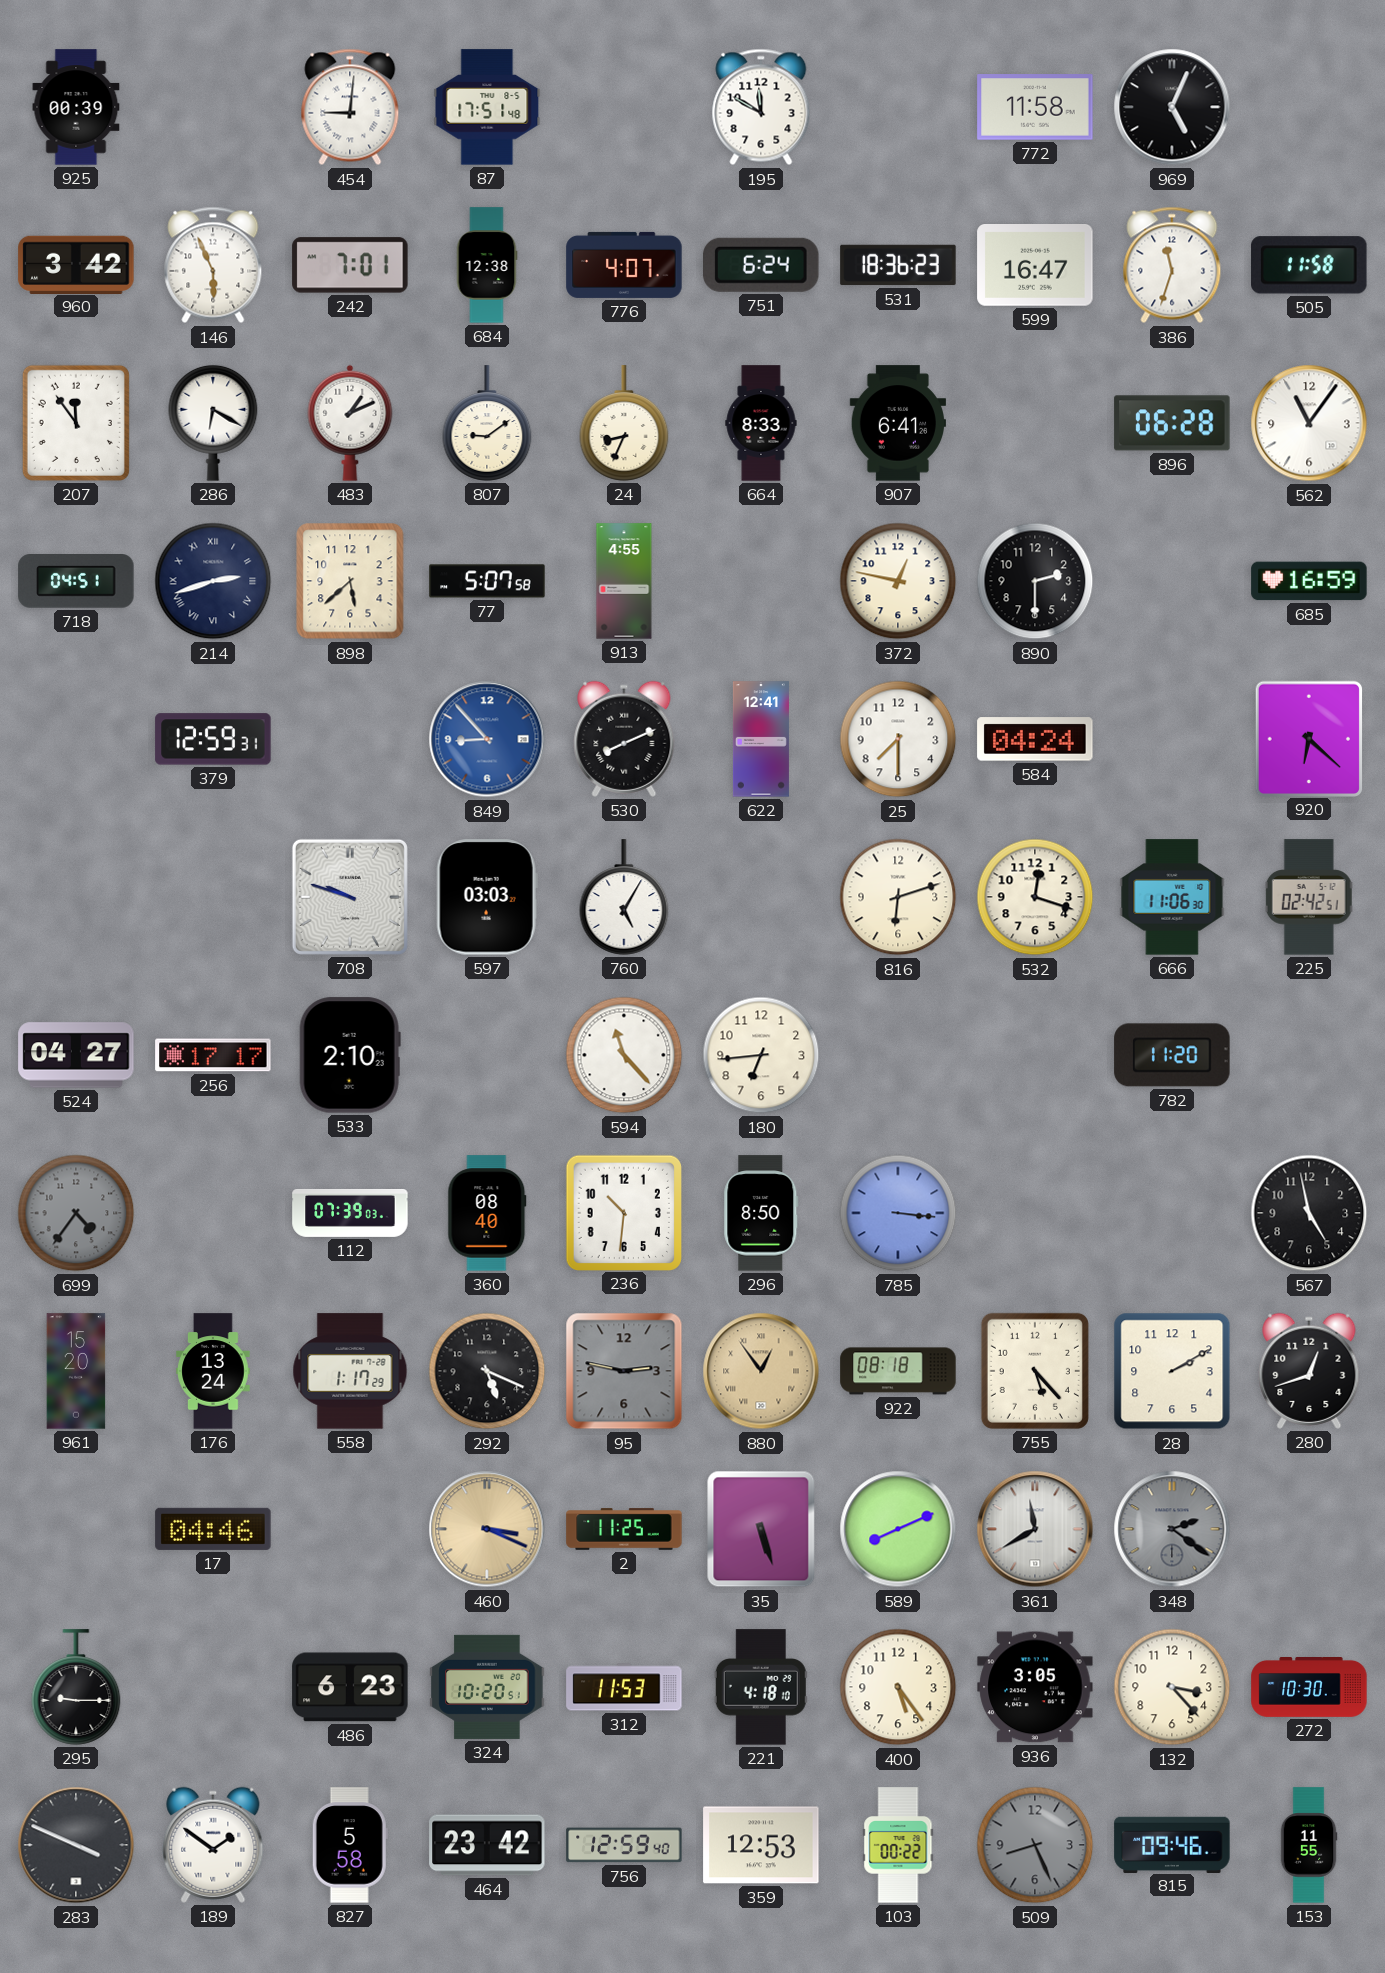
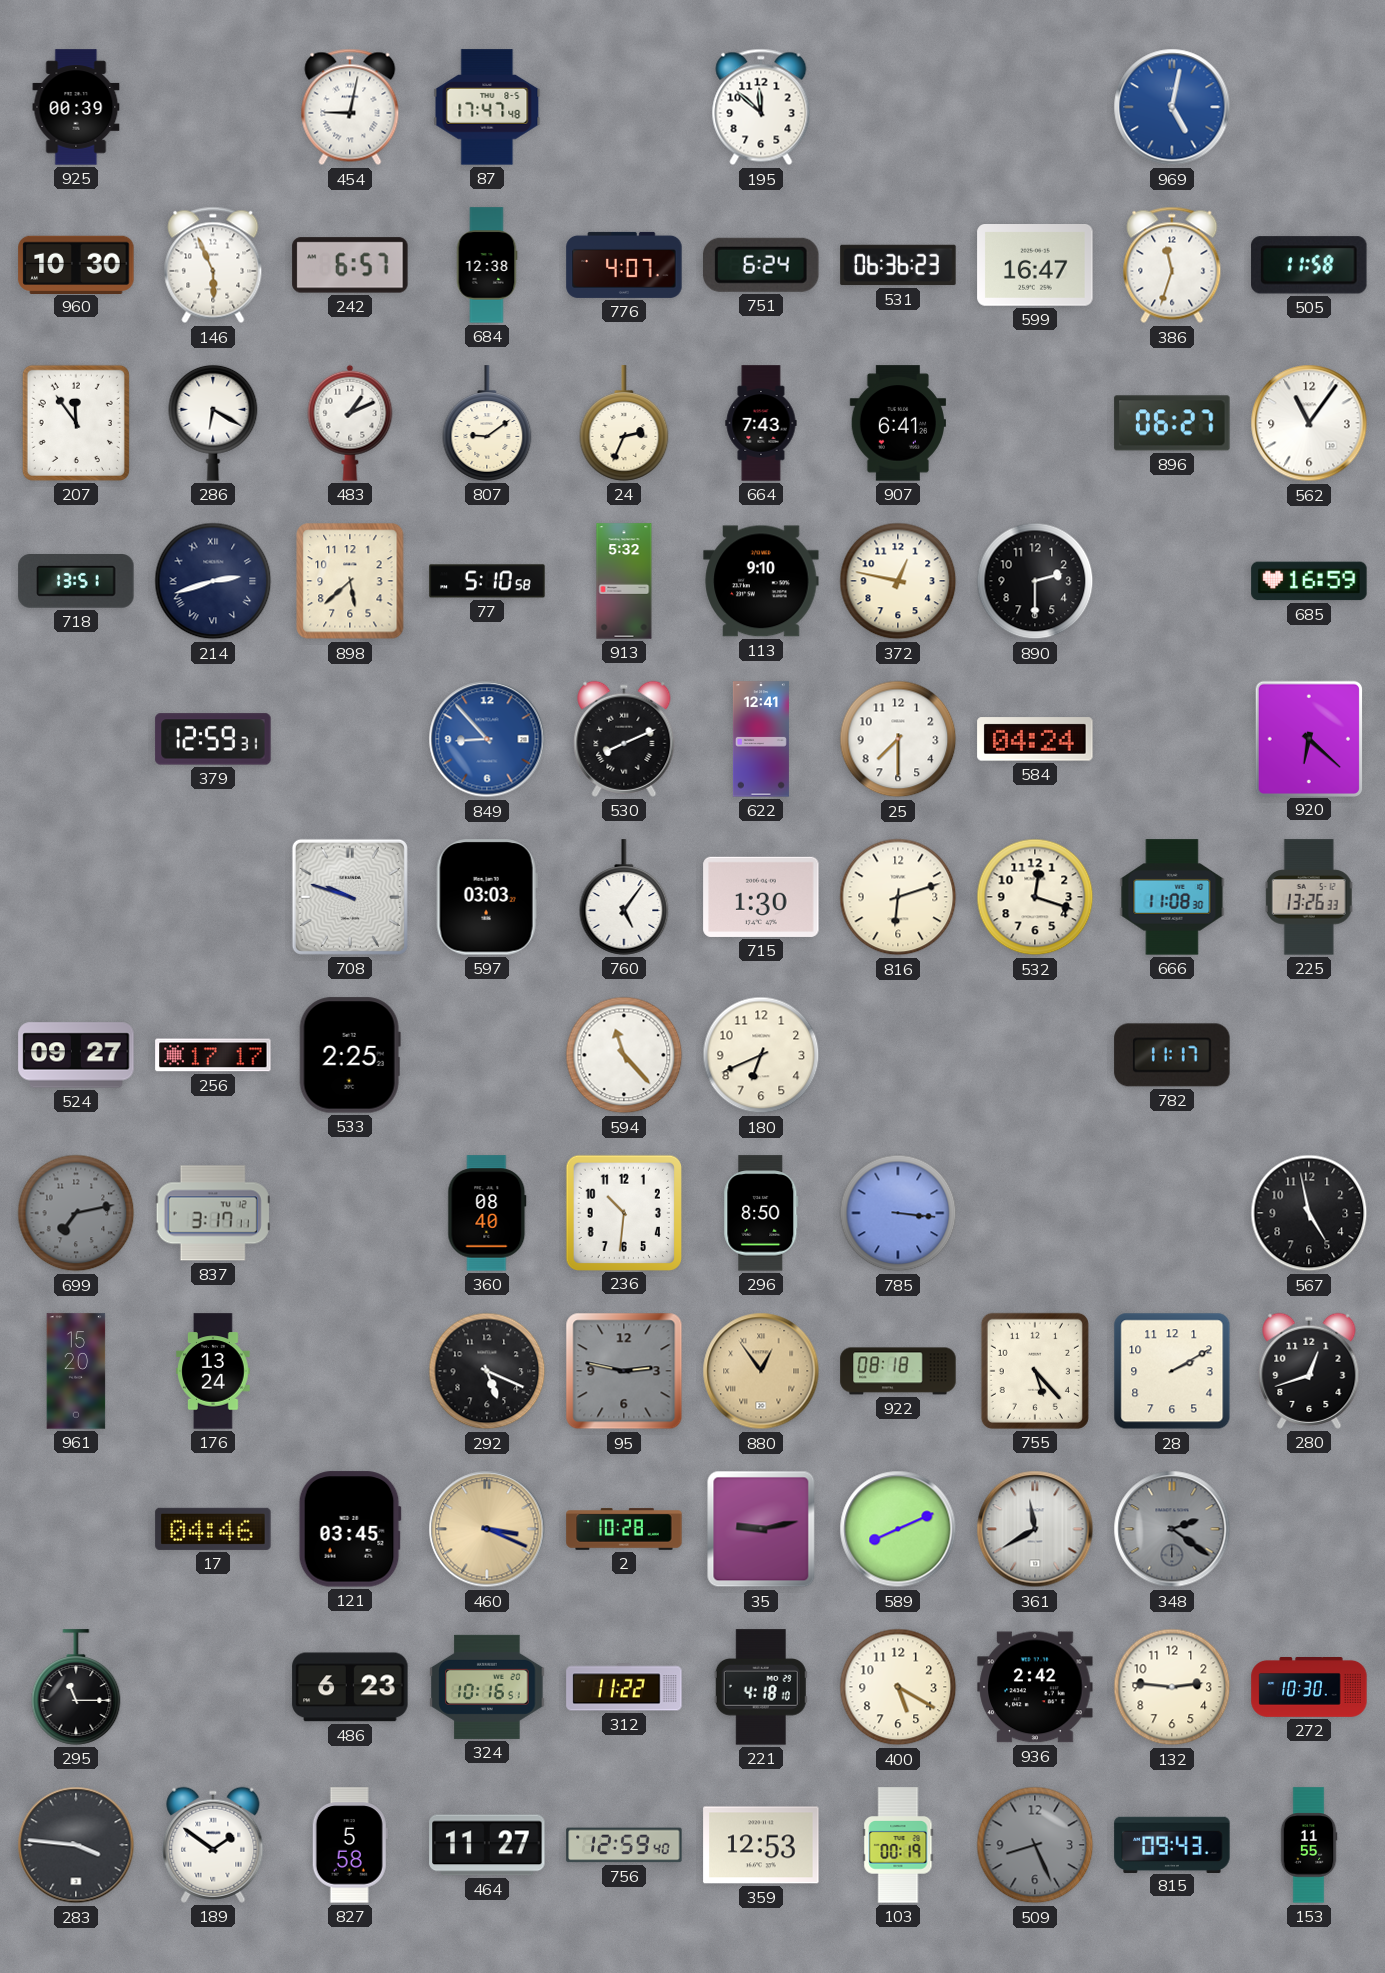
454: 9:01 -> 9:02 (350, 107)
87: 17:51 -> 17:47 (487, 107)
195: 11:50 -> 11:52 (761, 107)
772: 11:58 -> none (1035, 107)
969: 5:04 -> 5:02 (1172, 107)
969 dial: black -> blue (1172, 107)
960: 3:42 -> 10:30 (76, 264)
242: 7:01 -> 6:57 (350, 265)
531: 18:36 -> 06:36 (898, 265)
24: 8:34 -> 2:34 (624, 423)
664: 8:33 -> 7:43 (761, 423)
896: 06:28 -> 06:27 (1172, 423)
718: 04:51 -> 13:51 (76, 582)
77: 5:07 -> 5:10 (487, 581)
913: 4:55 -> 5:32 (624, 581)
113: none -> 9:10 (761, 581)
760: 5:05 -> 5:06 (624, 897)
715: none -> 1:30 (761, 897)
666: 11:06 -> 11:08 (1172, 897)
225: 02:42 -> 13:26 (1309, 897)
524: 04:27 -> 09:27 (76, 1055)
533: 2:10 -> 2:25 (350, 1055)
180: 6:44 -> 6:41 (761, 1055)
782: 11:20 -> 11:17 (1172, 1055)
699: 4:36 -> 7:13 (76, 1213)
837: none -> 3:17 (213, 1213)
112: 07:39 -> none (350, 1213)
558: 1:17 -> none (350, 1371)
121: none -> 03:45 (350, 1529)
2: 11:25 -> 10:28 (624, 1529)
35: 5:27 -> 9:13 (761, 1529)
295: 9:15 -> 11:15 (76, 1687)
324: 10:20 -> 10:16 (487, 1687)
312: 11:53 -> 11:22 (624, 1687)
400: 5:24 -> 5:20 (898, 1687)
936: 3:05 -> 2:42 (1035, 1687)
132: 3:23 -> 2:46 (1172, 1687)
283: 3:49 -> 3:46 (76, 1845)
464: 23:42 -> 11:27 (487, 1845)
103: 00:22 -> 00:19 (898, 1845)
815: 09:46 -> 09:43 (1172, 1844)
